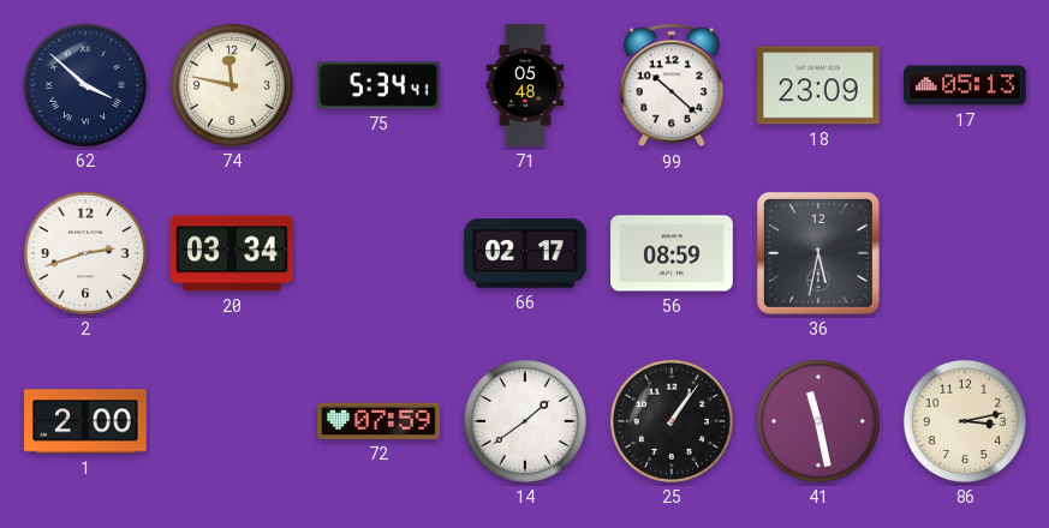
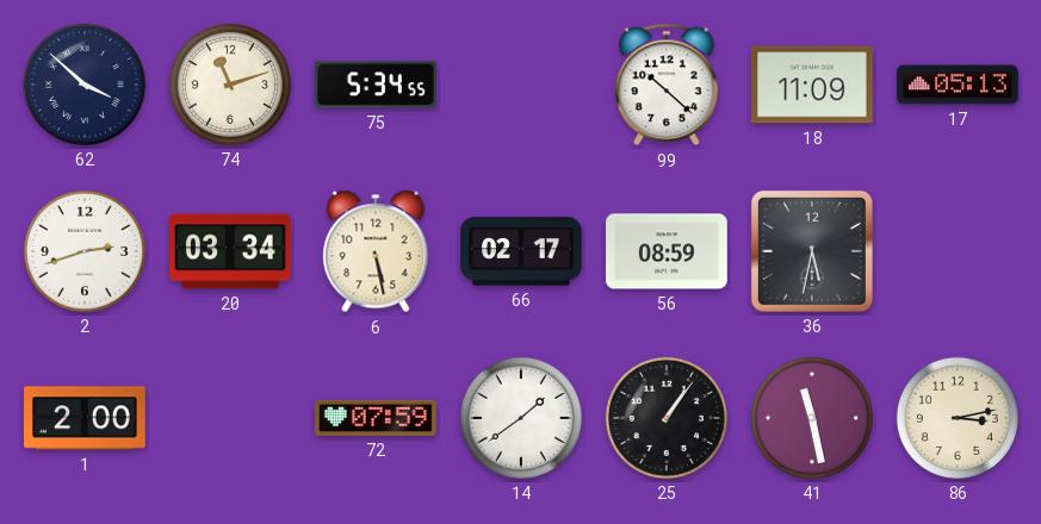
74: 11:47 -> 11:12 (230, 85)
75: 5:34:41 -> 5:34:55 (376, 85)
71: 05:48 -> none (525, 85)
18: 23:09 -> 11:09 (813, 85)
6: none -> 5:28 (376, 251)
